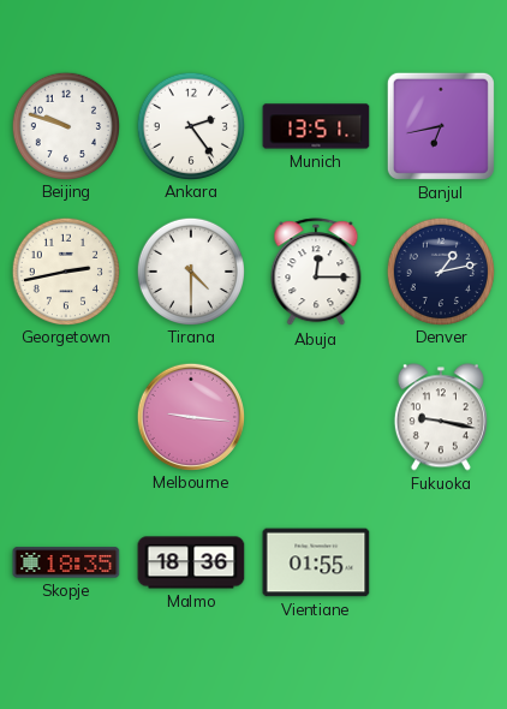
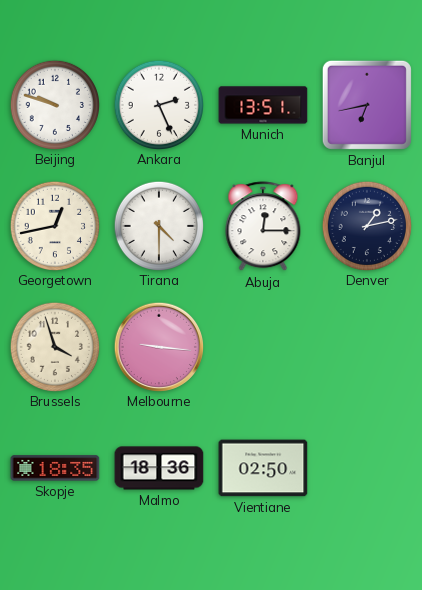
Ankara: 2:24 -> 2:26 (158, 104)
Georgetown: 2:43 -> 12:43 (54, 225)
Brussels: none -> 3:57 (54, 346)
Fukuoka: 9:17 -> none (441, 417)
Vientiane: 01:55 -> 02:50 (263, 468)
